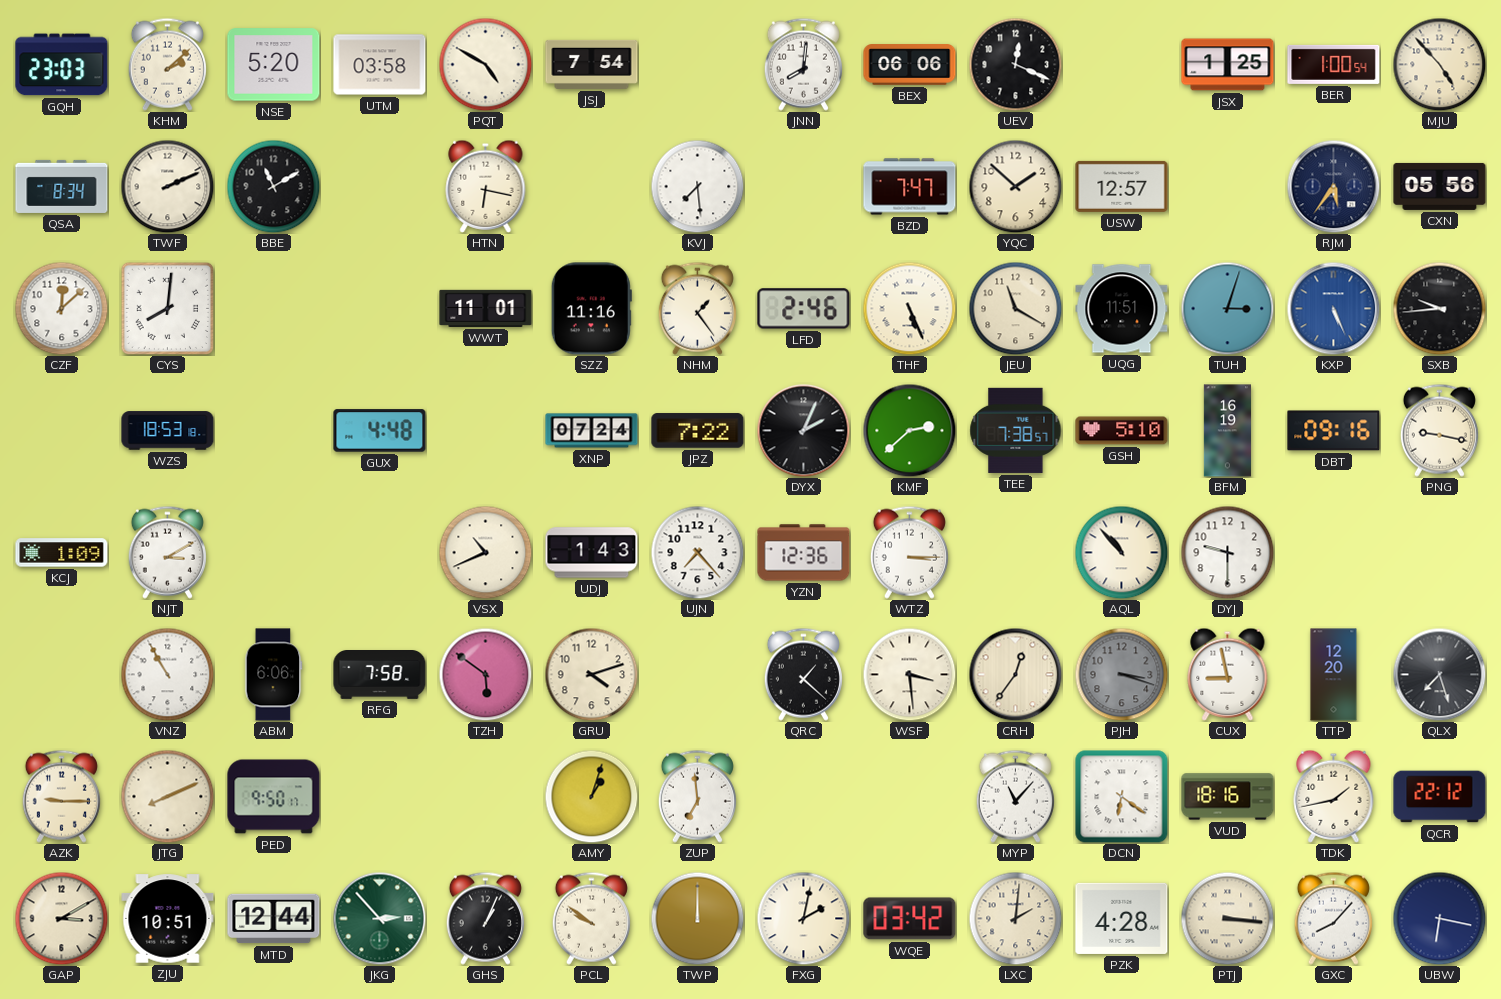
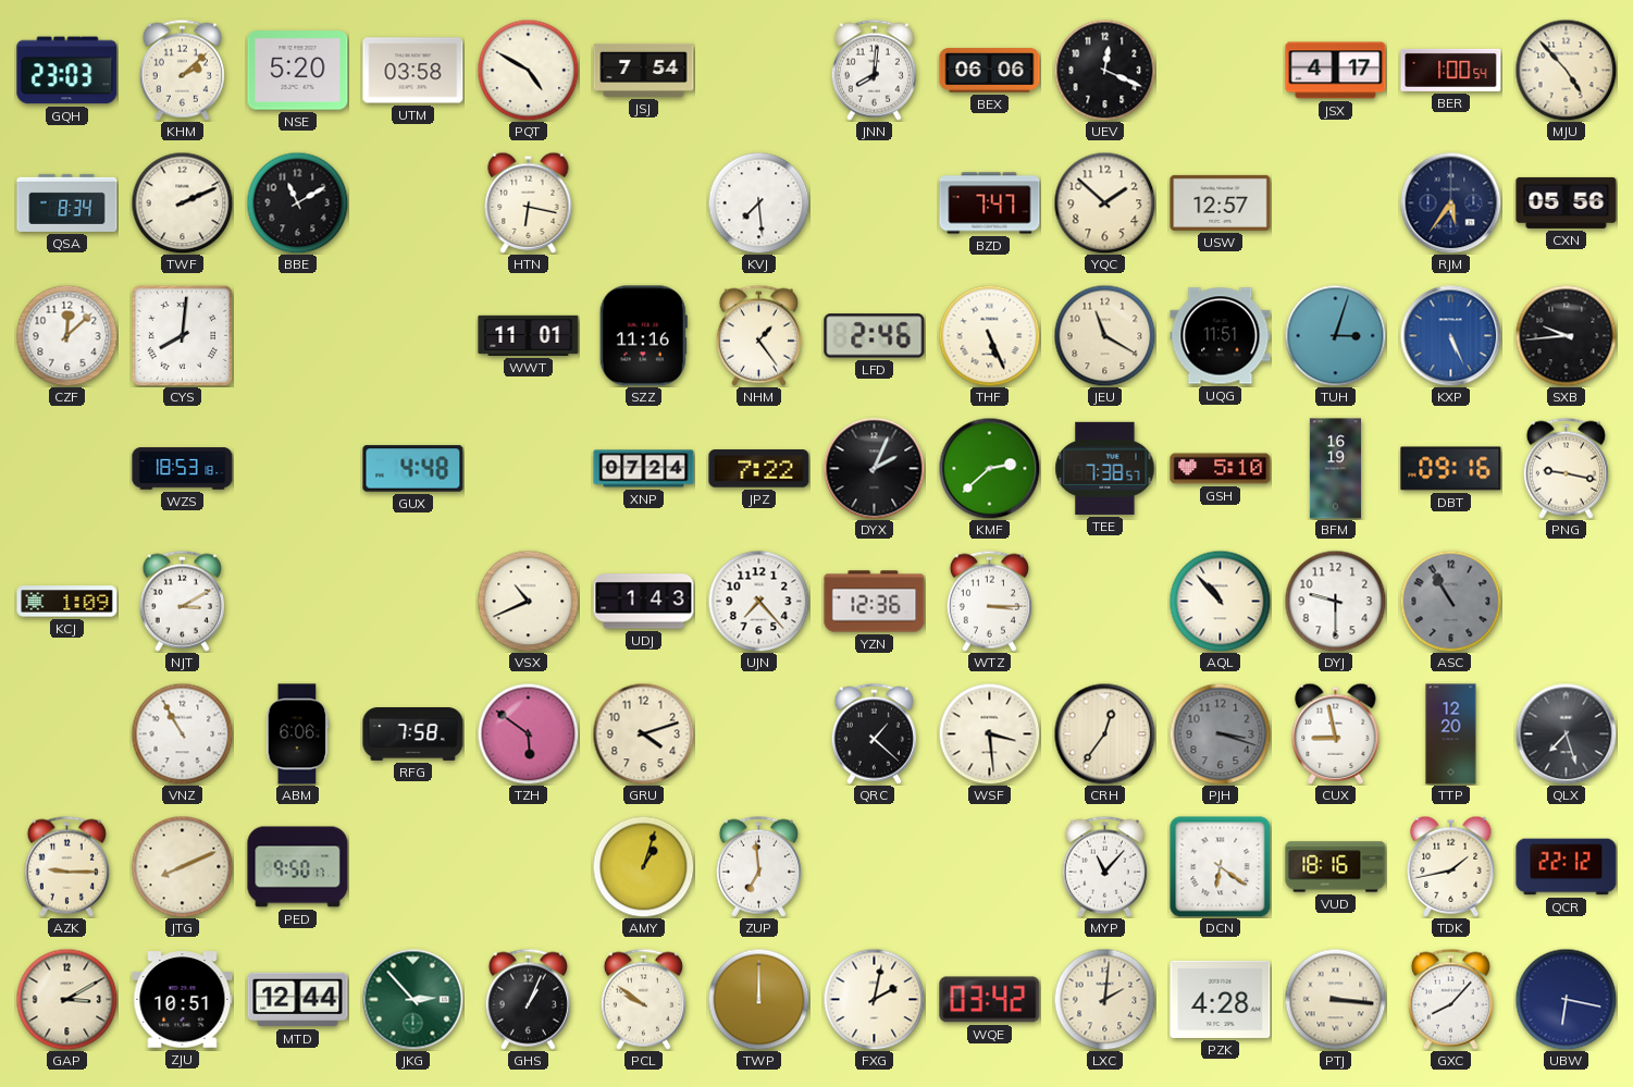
JSX: 1:25 -> 4:17 (1336, 71)
ASC: none -> 10:55 (1450, 601)
